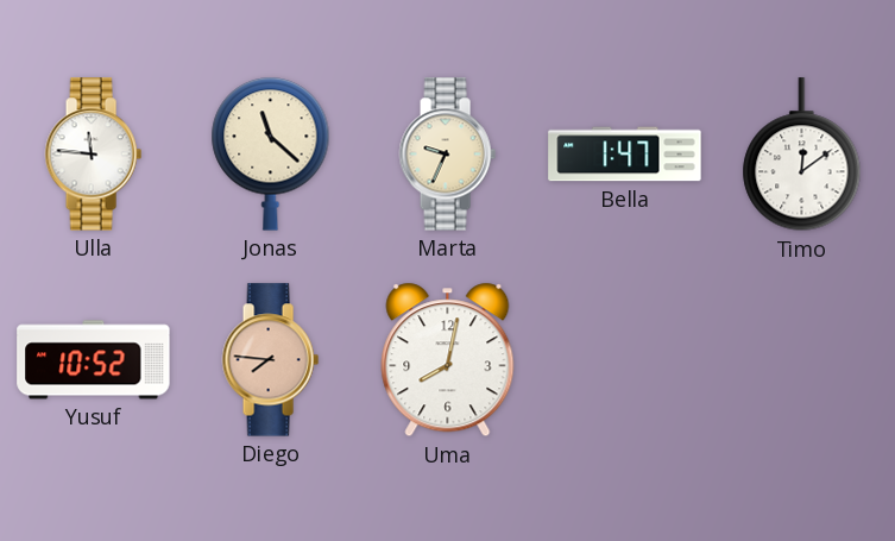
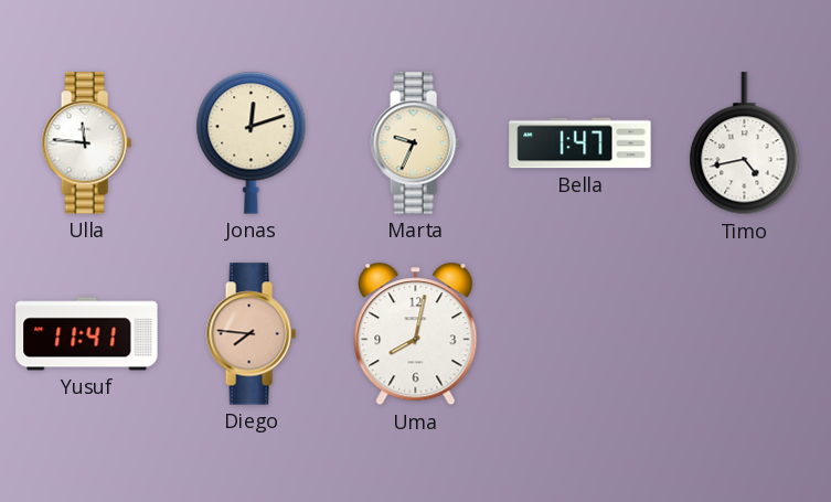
Jonas: 11:22 -> 12:12 (252, 142)
Timo: 12:09 -> 4:43 (745, 143)
Yusuf: 10:52 -> 11:41 (87, 334)
